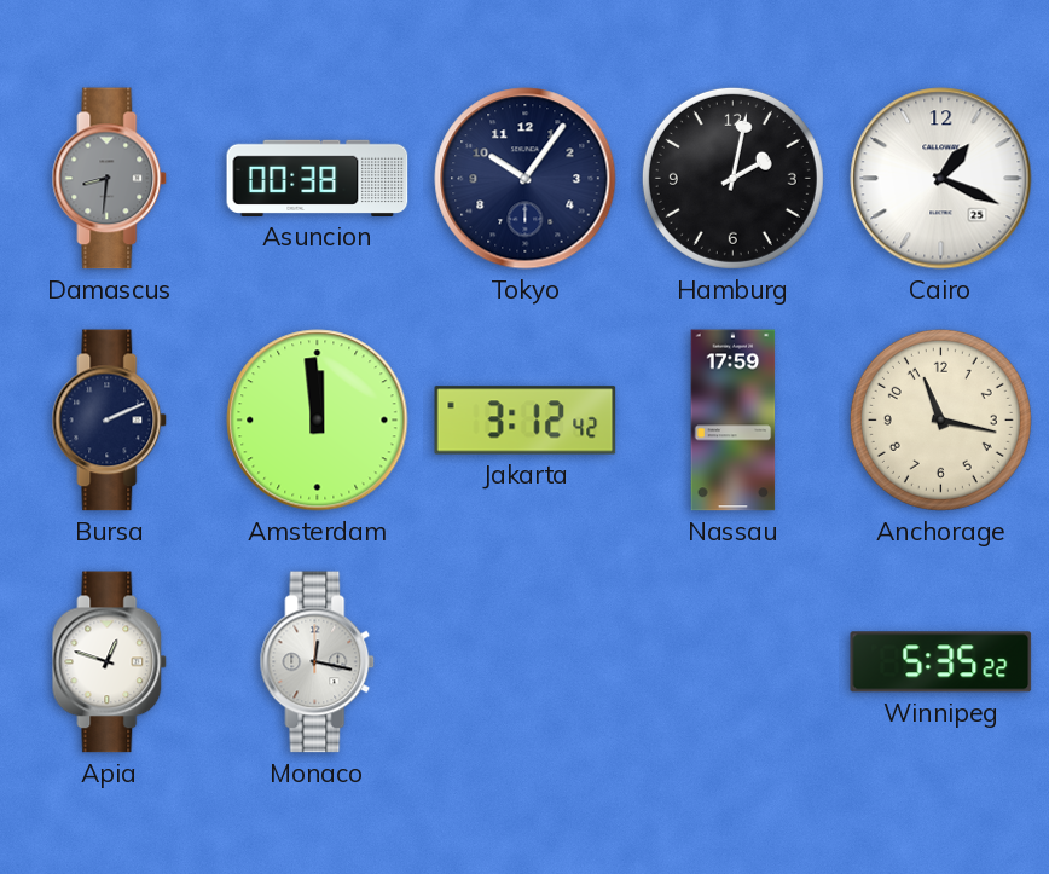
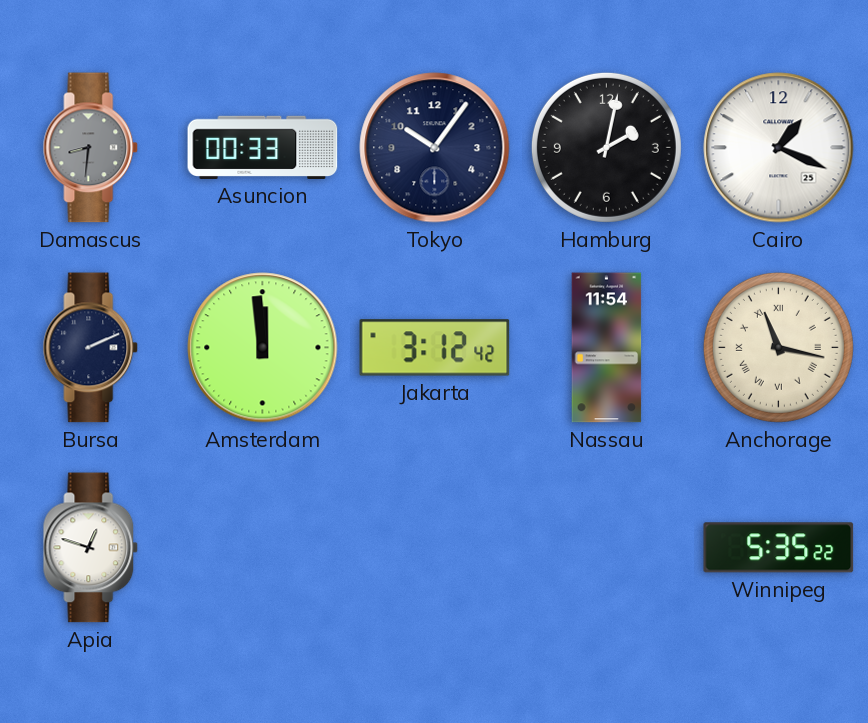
Asuncion: 00:38 -> 00:33 (263, 147)
Nassau: 17:59 -> 11:54 (607, 348)
Anchorage numerals: Arabic -> Roman (778, 347)
Monaco: 12:17 -> none (318, 662)
